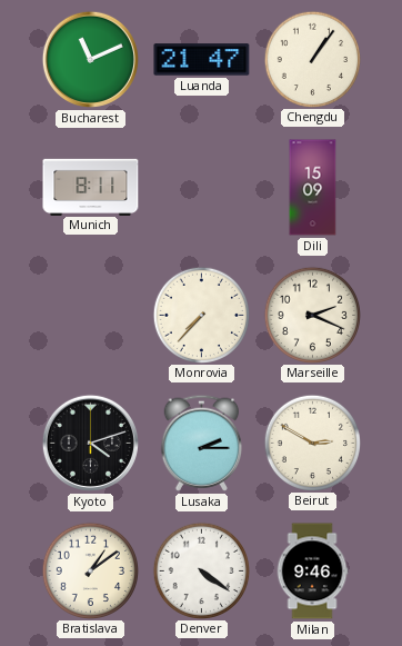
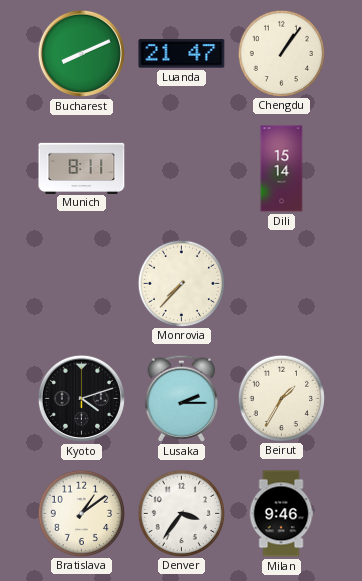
Bucharest: 11:11 -> 8:11 (81, 53)
Dili: 15:09 -> 15:14 (282, 169)
Marseille: 2:19 -> none (312, 315)
Beirut: 2:50 -> 1:35 (281, 398)
Denver: 4:21 -> 3:36 (181, 513)
